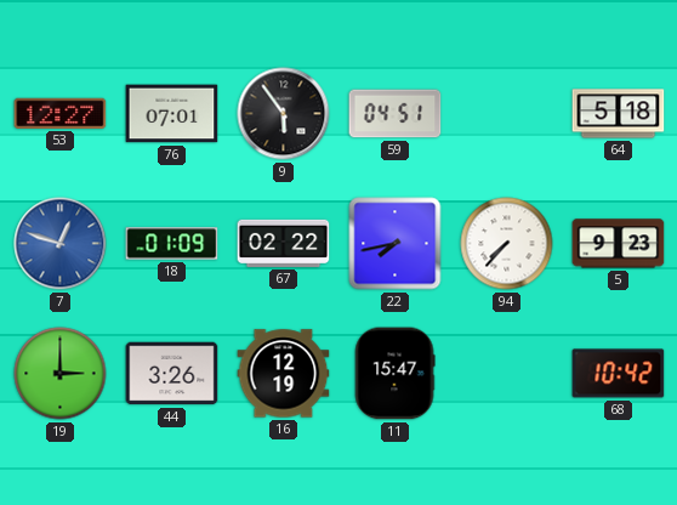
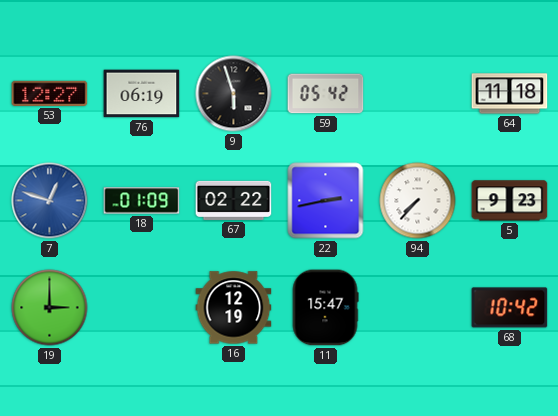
76: 07:01 -> 06:19 (142, 94)
9: 5:54 -> 5:57 (234, 94)
59: 04:51 -> 05:42 (326, 94)
64: 5:18 -> 11:18 (510, 94)
22: 7:43 -> 2:43 (326, 201)
44: 3:26 -> none (172, 374)
